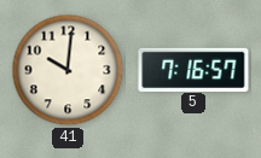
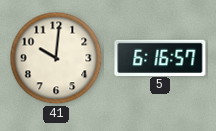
5: 7:16 -> 6:16 (160, 57)
